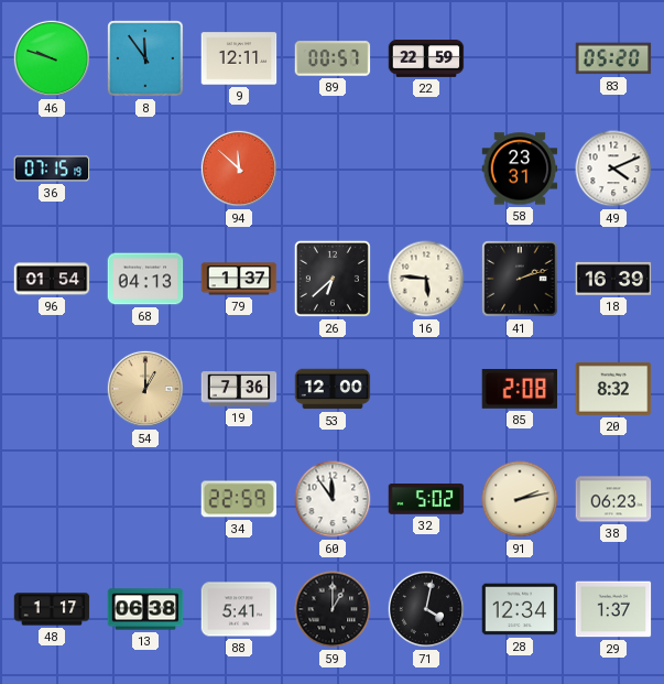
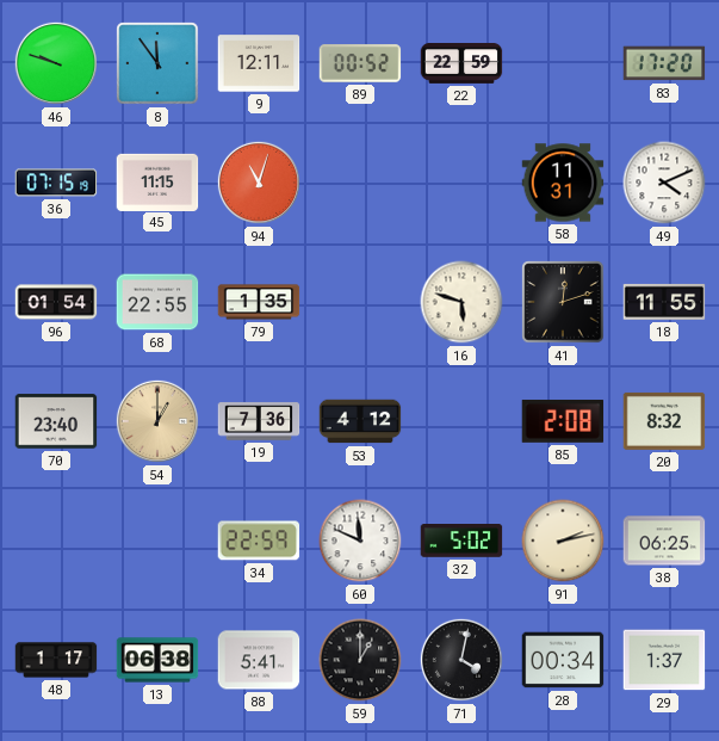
89: 00:57 -> 00:52 (360, 63)
83: 05:20 -> 17:20 (664, 63)
45: none -> 11:15 (157, 181)
94: 11:52 -> 11:03 (259, 183)
58: 23:31 -> 11:31 (563, 183)
68: 04:13 -> 22:55 (157, 302)
79: 1:37 -> 1:35 (259, 302)
26: 6:38 -> none (333, 279)
16: 5:46 -> 5:48 (461, 302)
41: 2:12 -> 12:12 (563, 302)
18: 16:39 -> 11:55 (664, 302)
70: none -> 23:40 (56, 421)
53: 12:00 -> 4:12 (360, 421)
60: 11:54 -> 11:49 (360, 541)
38: 06:23 -> 06:25 (664, 541)
28: 12:34 -> 00:34 (563, 660)
